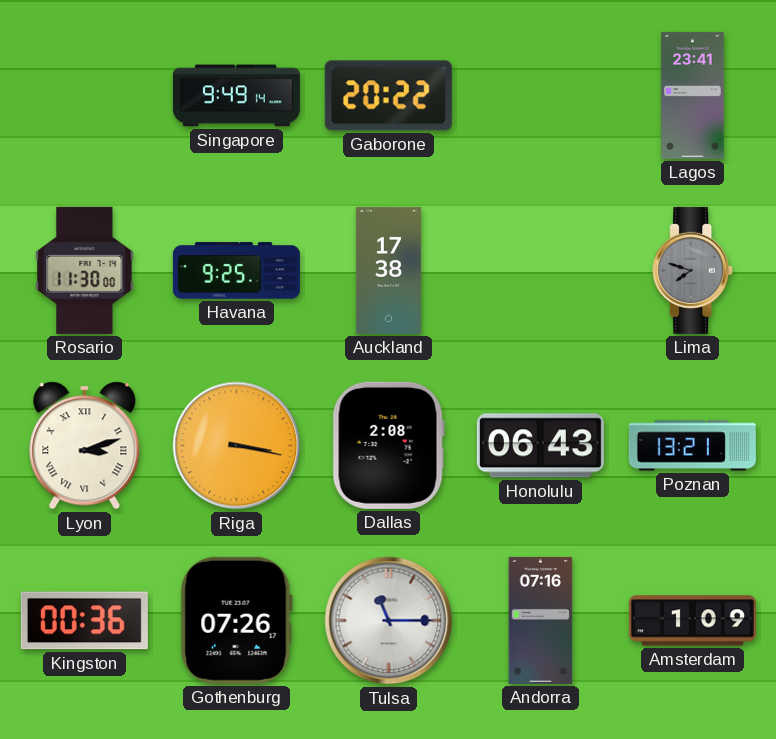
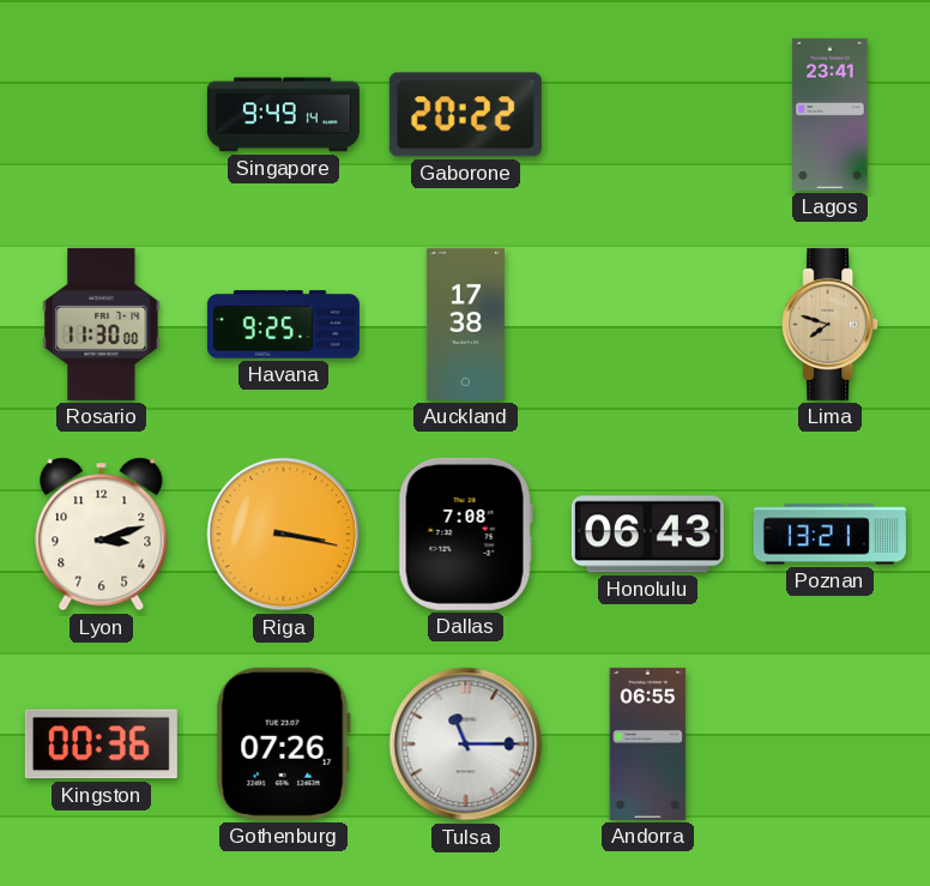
Lima dial: grey -> champagne (831, 324)
Lyon numerals: Roman -> Arabic (102, 535)
Dallas: 2:08 -> 7:08 (465, 534)
Andorra: 07:16 -> 06:55 (648, 743)
Amsterdam: 1:09 -> none (692, 621)
